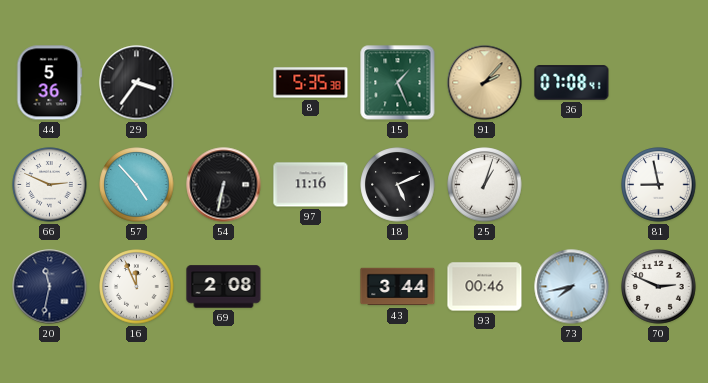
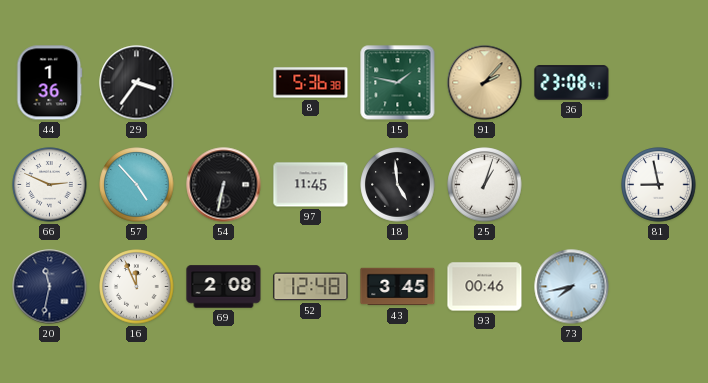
44: 5:36 -> 1:36 (50, 83)
8: 5:35 -> 5:36 (311, 83)
15: 1:26 -> 1:47 (398, 83)
36: 07:08 -> 23:08 (572, 83)
97: 11:16 -> 11:45 (311, 185)
18: 5:11 -> 4:59 (398, 185)
52: none -> 12:48 (311, 287)
43: 3:44 -> 3:45 (398, 287)
70: 2:49 -> none (659, 287)
